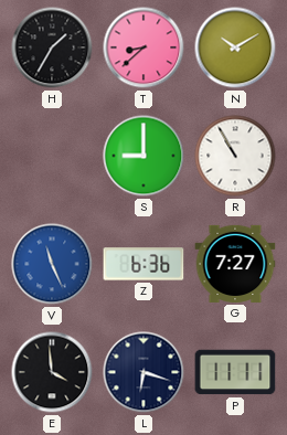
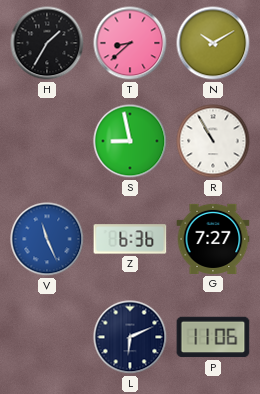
S: 9:00 -> 8:58 (130, 141)
E: 3:59 -> none (52, 372)
L: 6:18 -> 6:11 (130, 337)
P: 11:11 -> 11:06 (213, 337)
